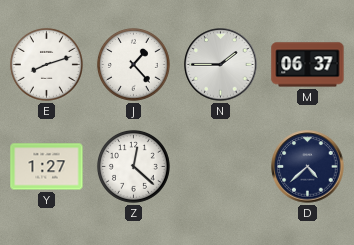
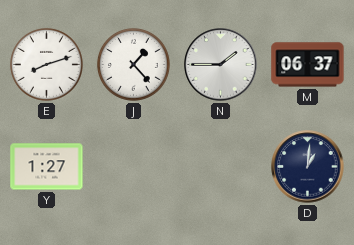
Z: 12:22 -> none (133, 166)
D: 4:38 -> 1:01 (308, 167)
